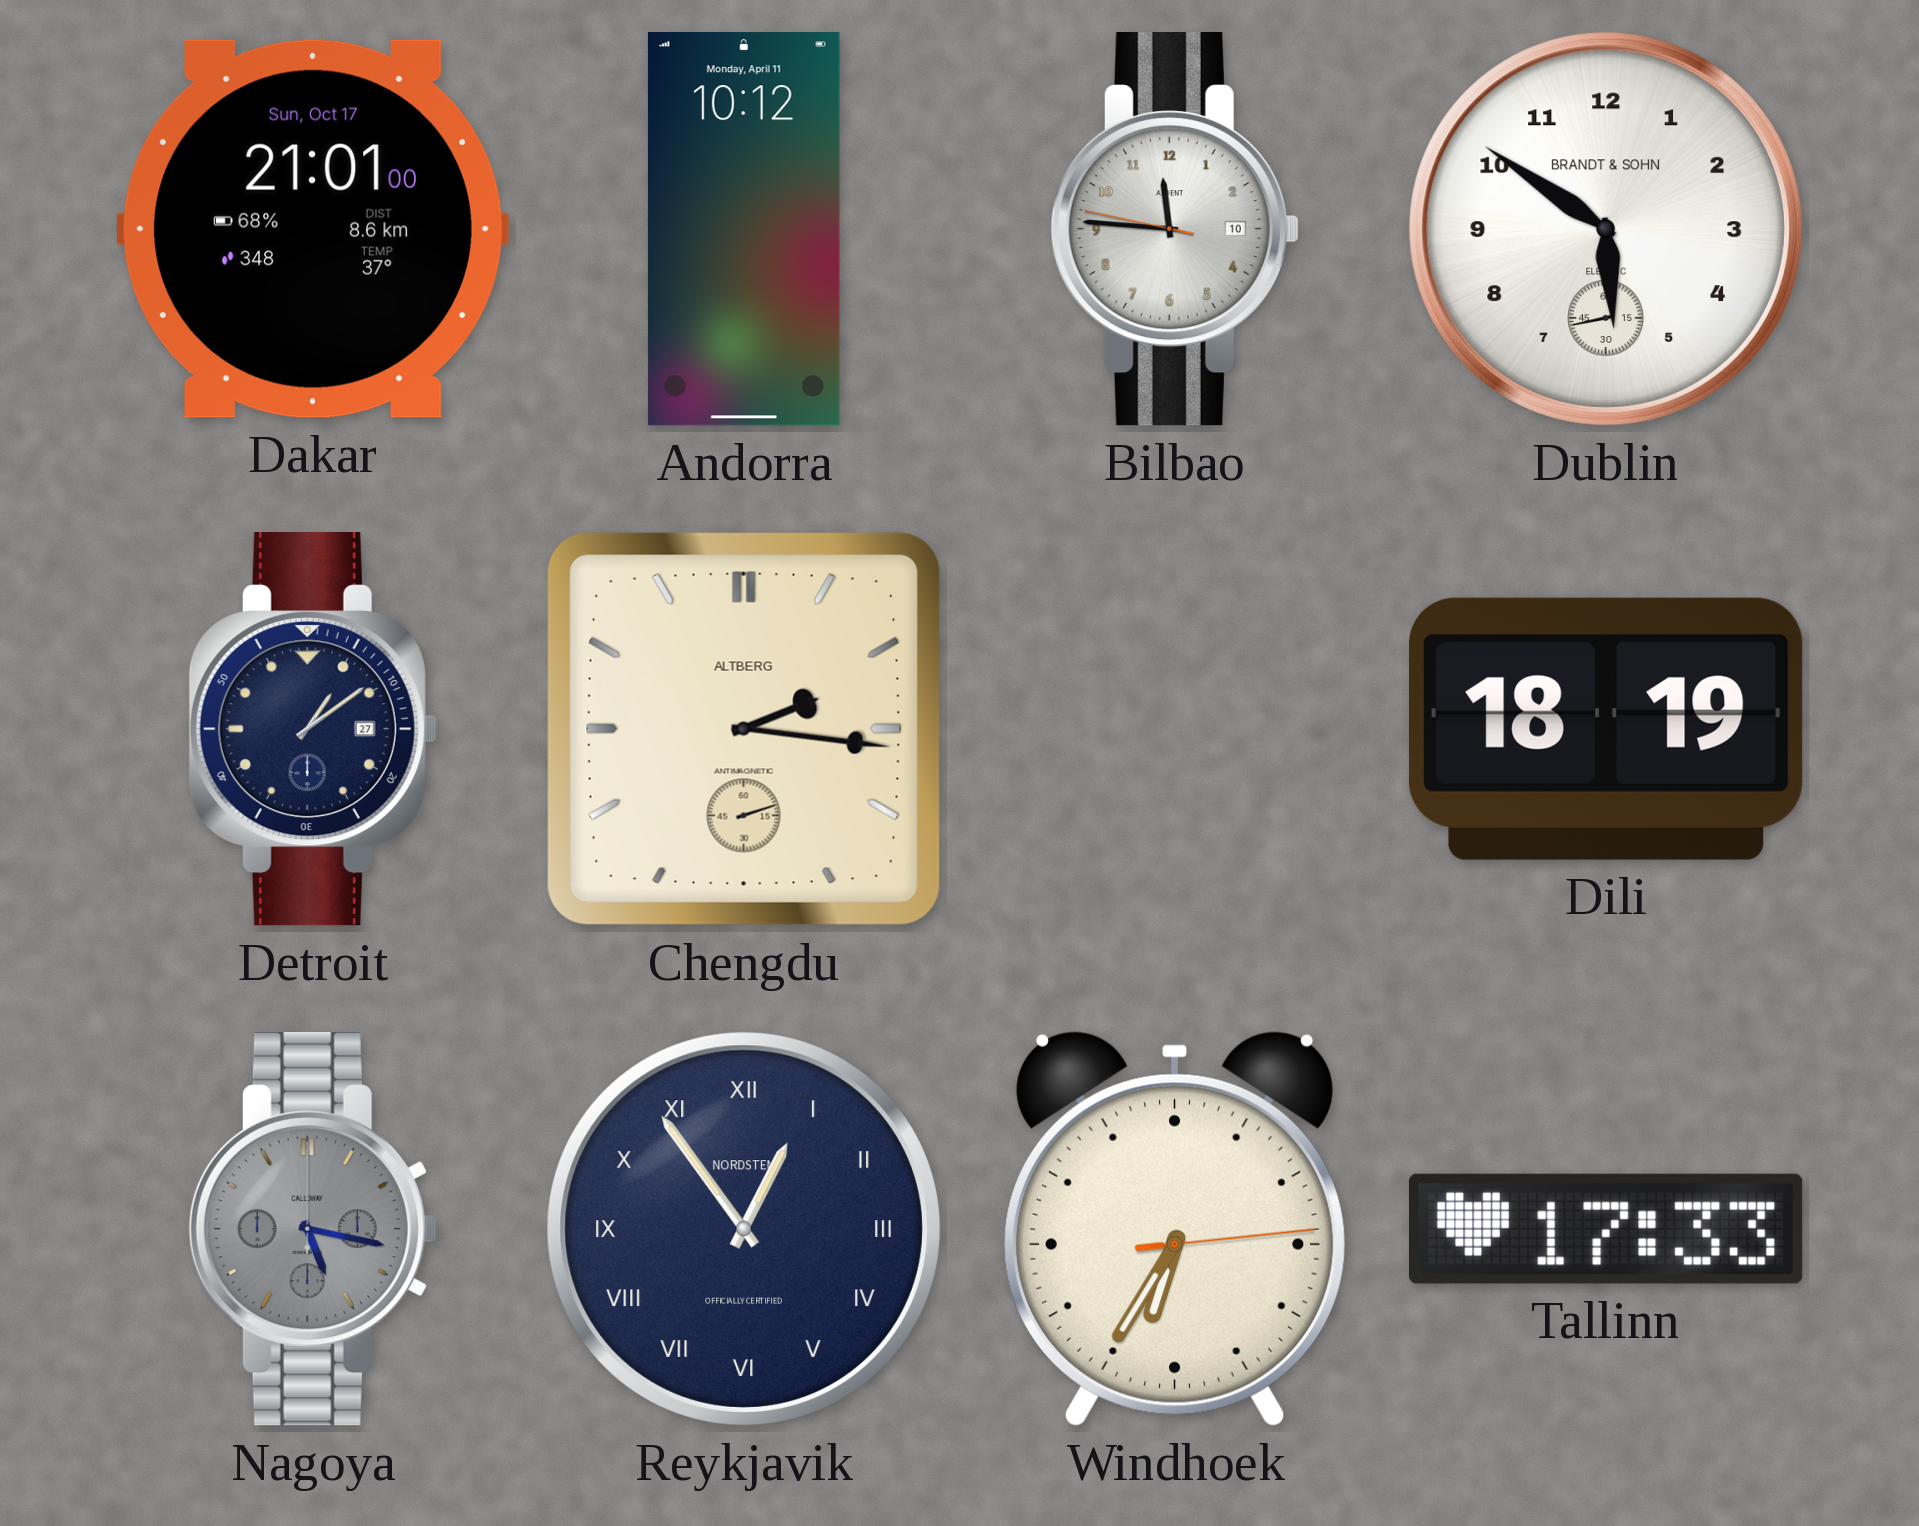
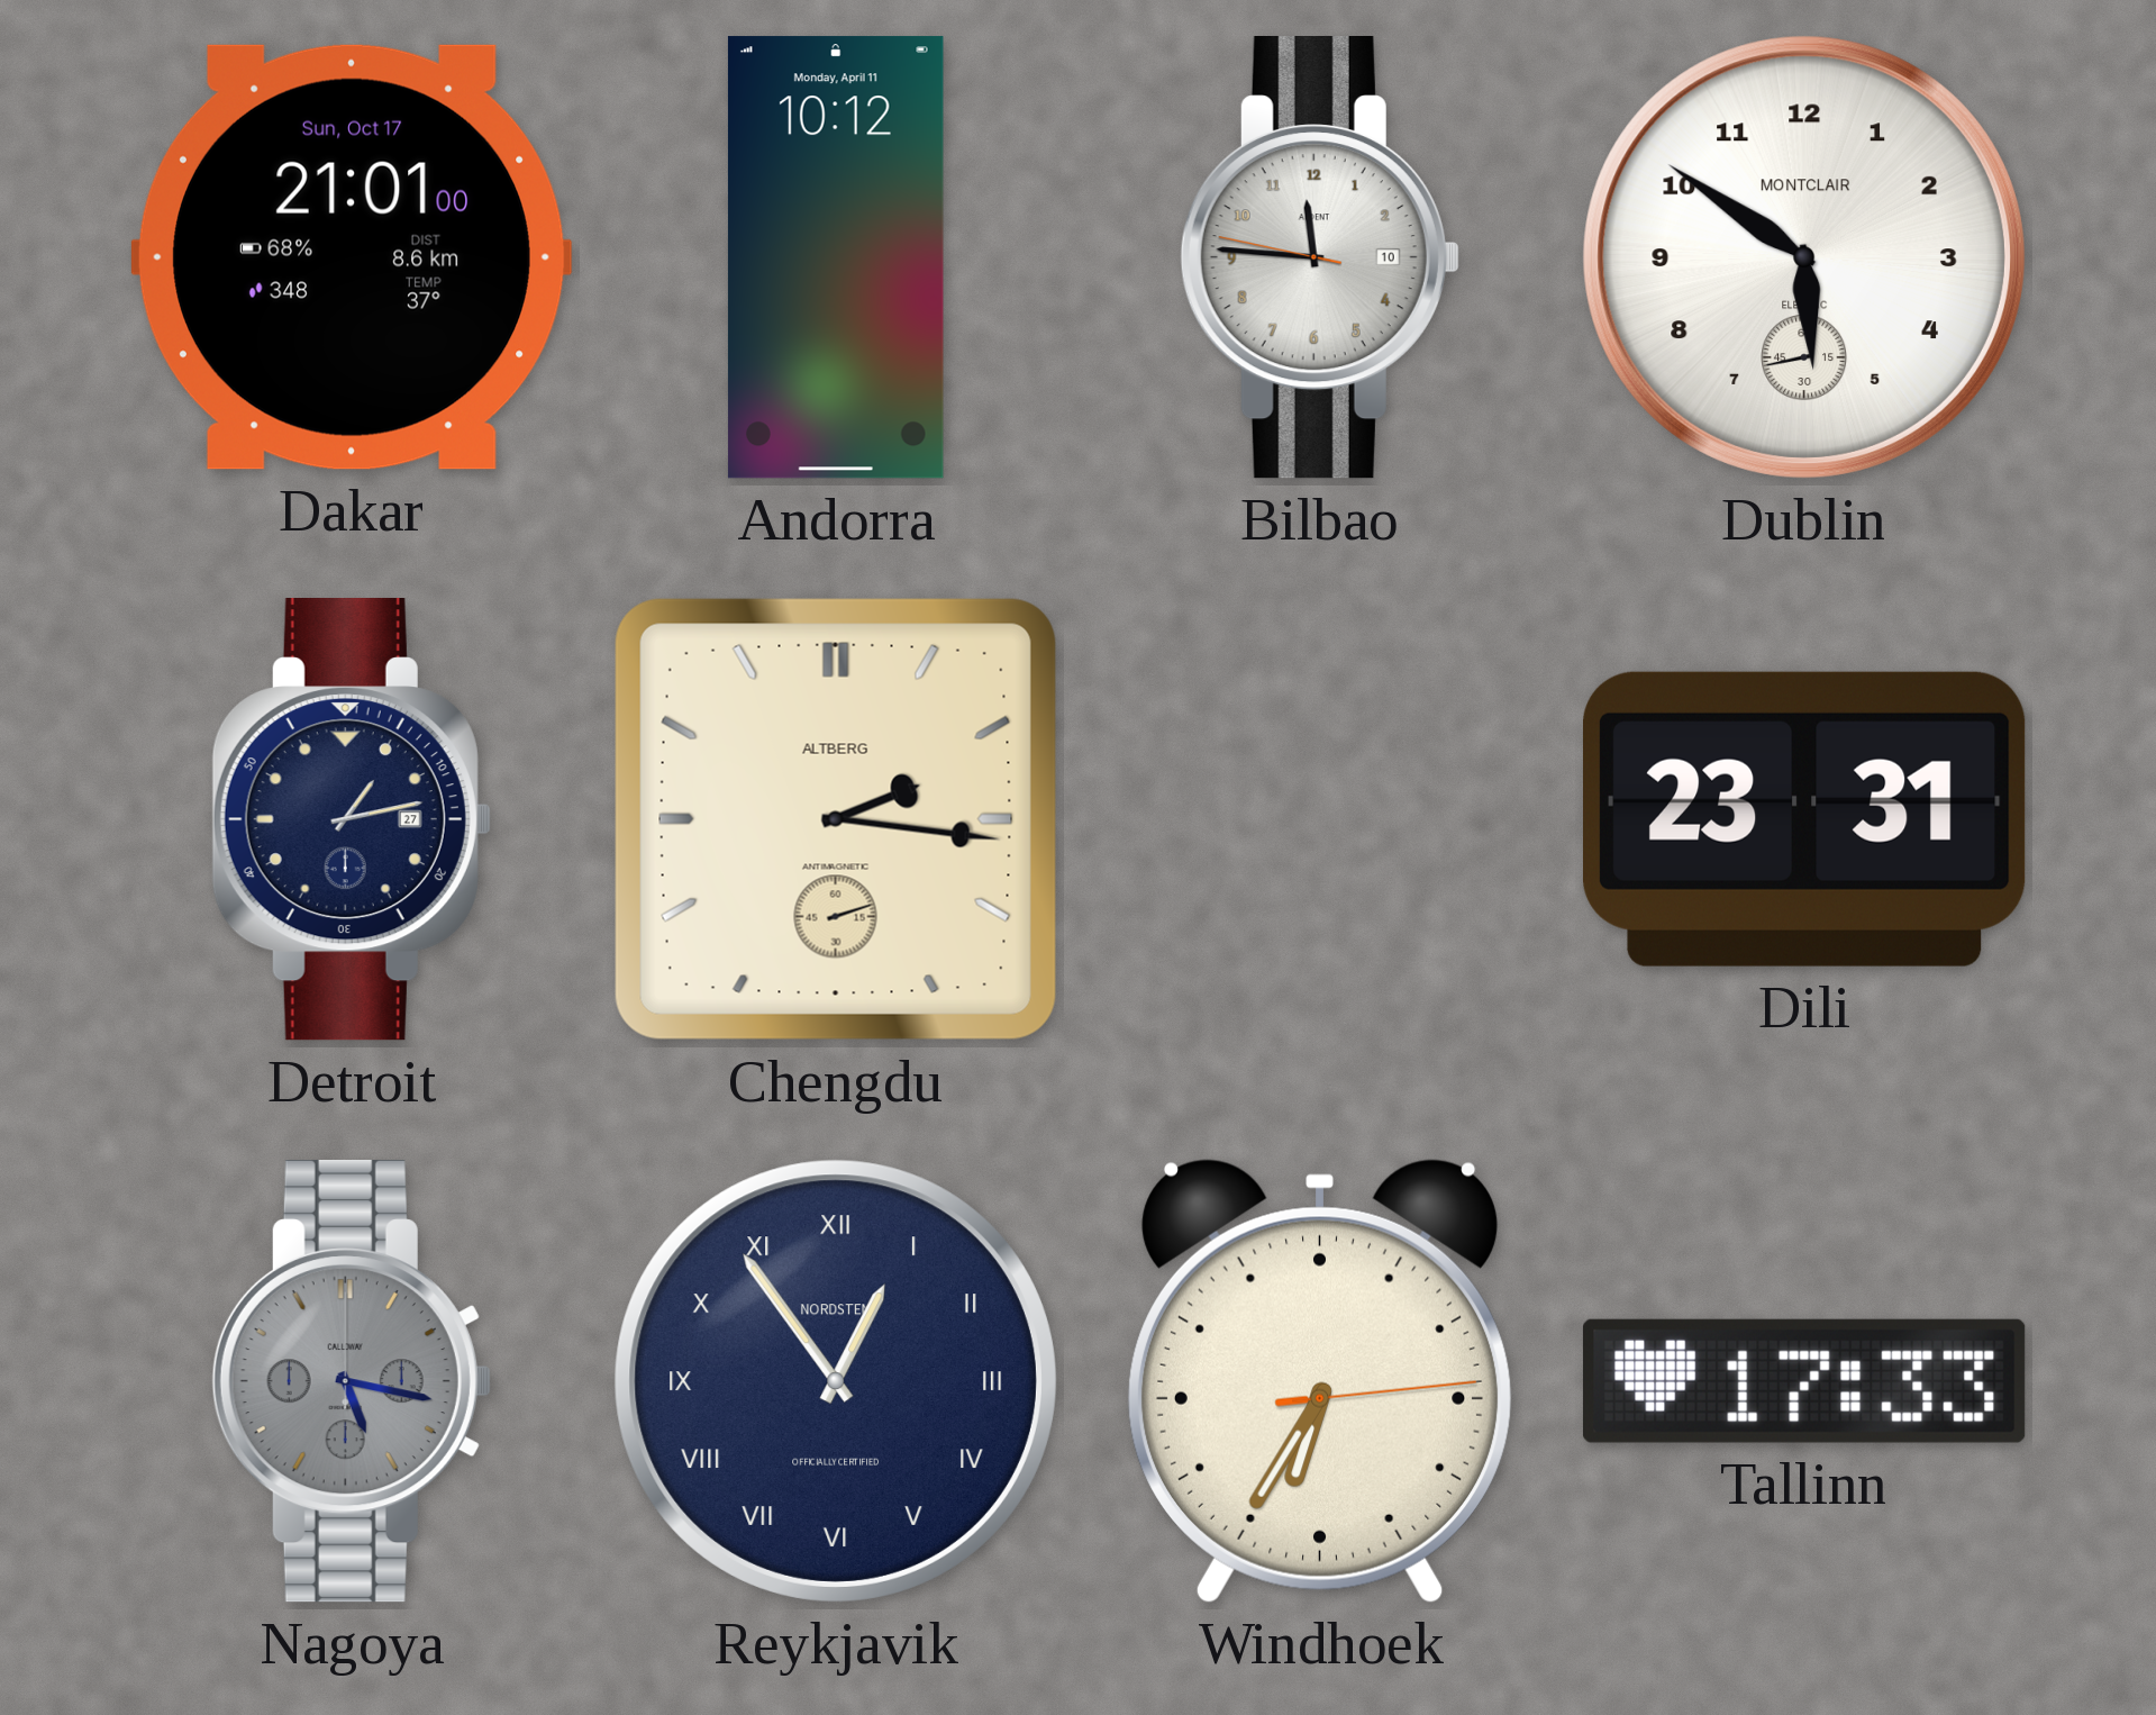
Dublin brand: BRANDT & SOHN -> MONTCLAIR (1804, 257)
Detroit: 1:09 -> 1:13 (352, 820)
Dili: 18:19 -> 23:31 (1805, 819)
